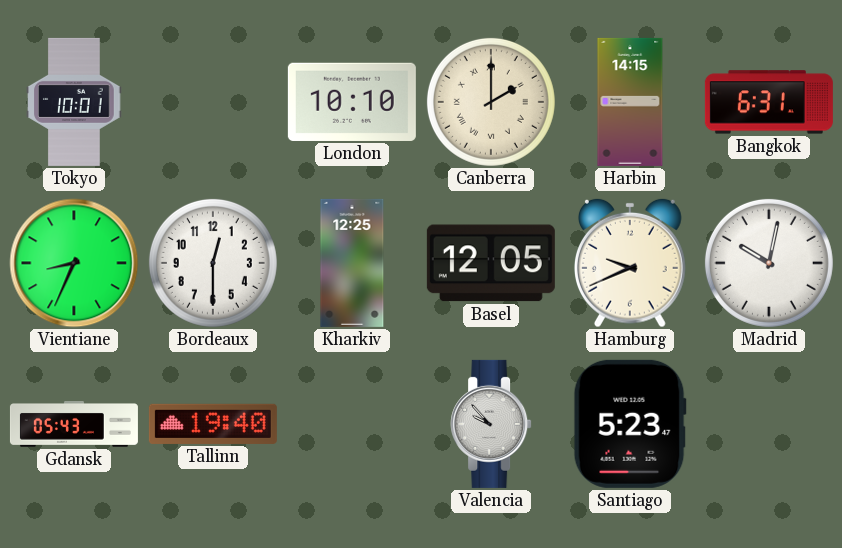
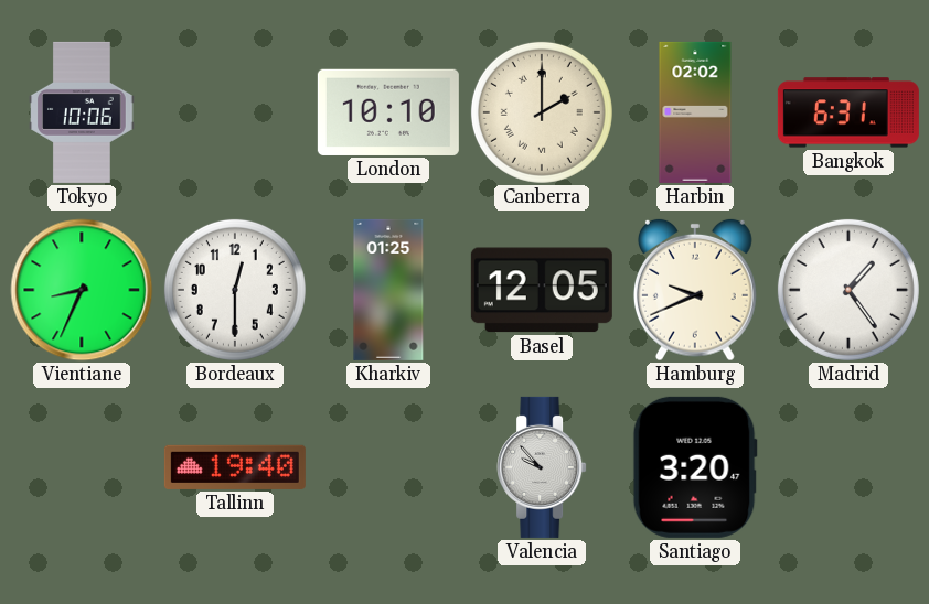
Tokyo: 10:01 -> 10:06 (82, 112)
Harbin: 14:15 -> 02:02 (695, 112)
Kharkiv: 12:25 -> 01:25 (388, 290)
Madrid: 10:02 -> 1:24 (848, 290)
Gdansk: 05:43 -> none (74, 425)
Santiago: 5:23 -> 3:20 (695, 467)
